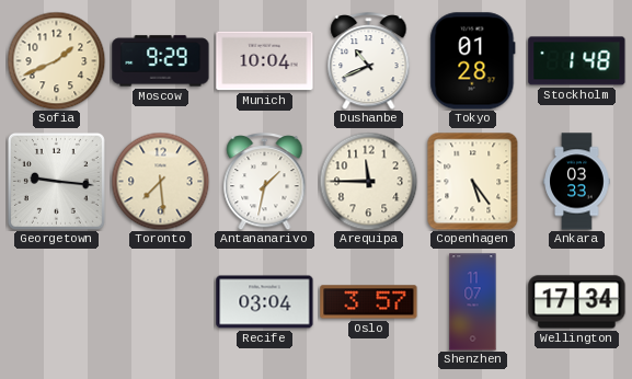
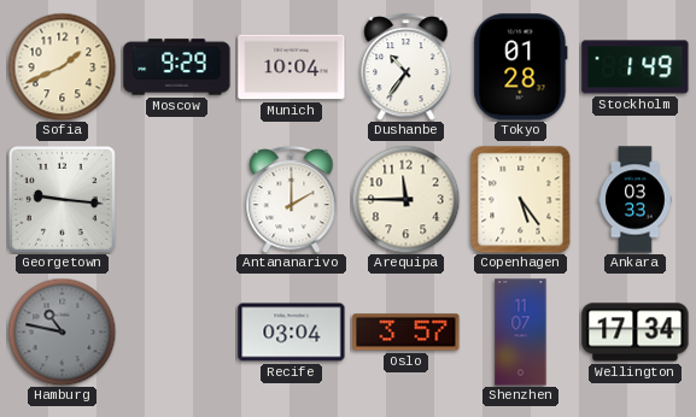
Dushanbe: 10:41 -> 10:36 (407, 67)
Stockholm: 1:48 -> 1:49 (636, 67)
Toronto: 7:29 -> none (160, 181)
Antananarivo: 1:32 -> 2:00 (292, 200)
Hamburg: none -> 10:47 (62, 331)
